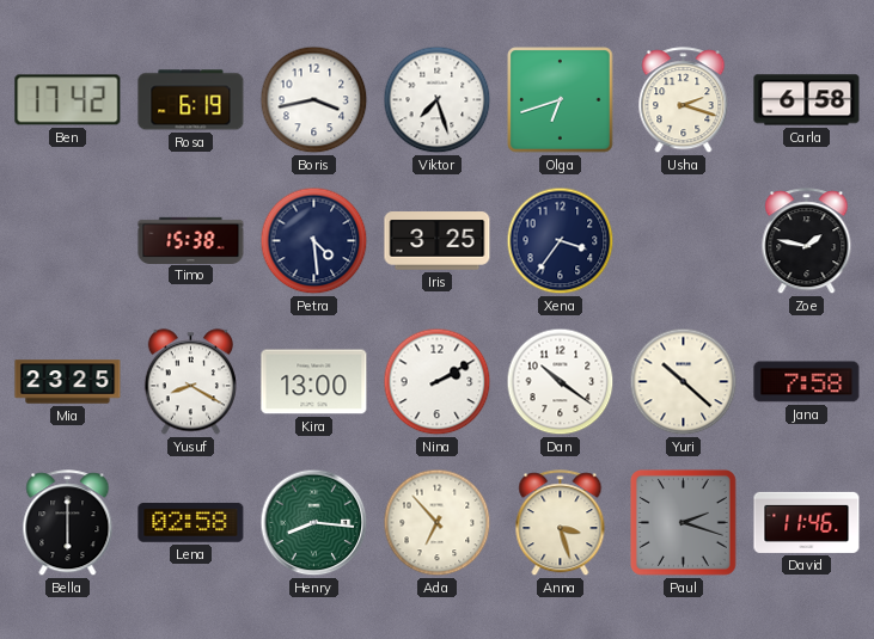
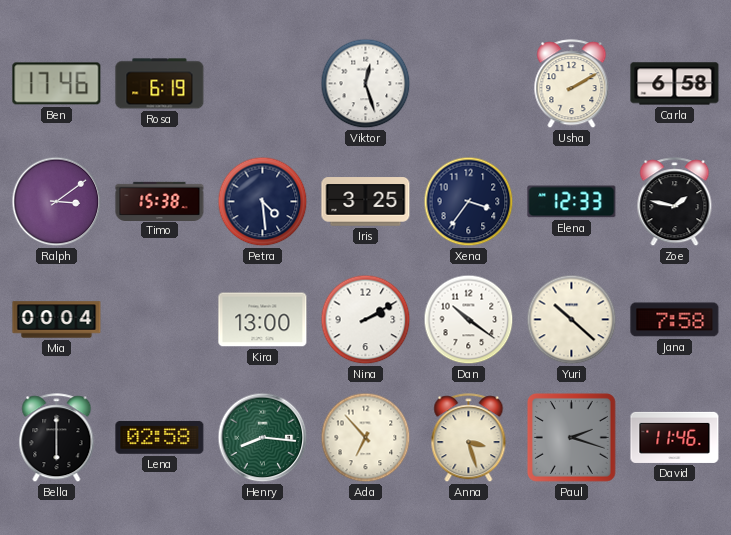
Ben: 17:42 -> 17:46 (57, 84)
Boris: 3:43 -> none (314, 100)
Viktor: 7:27 -> 12:27 (366, 84)
Olga: 6:42 -> none (561, 100)
Usha: 2:18 -> 2:10 (572, 84)
Ralph: none -> 3:09 (57, 202)
Elena: none -> 12:33 (572, 202)
Mia: 23:25 -> 00:04 (57, 320)
Yusuf: 8:20 -> none (190, 382)
